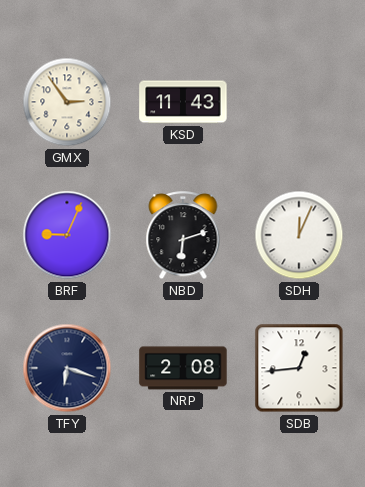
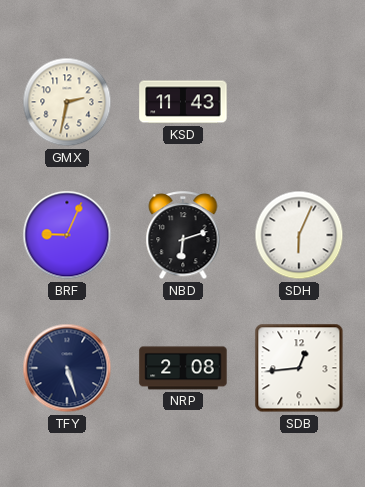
GMX: 2:54 -> 2:32 (67, 102)
SDH: 12:04 -> 6:04 (299, 235)
TFY: 6:18 -> 5:27 (67, 368)
